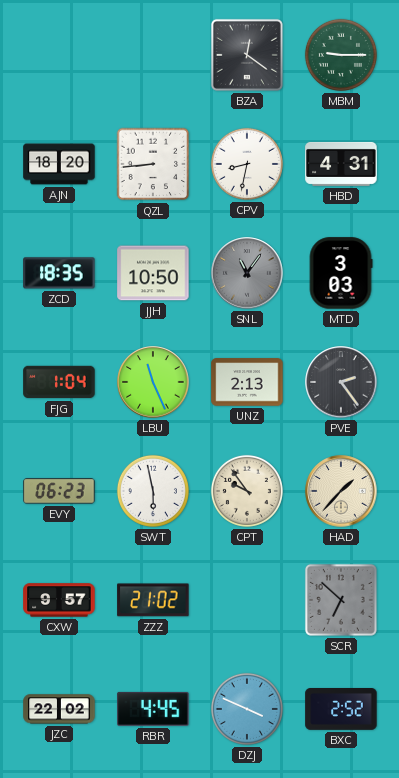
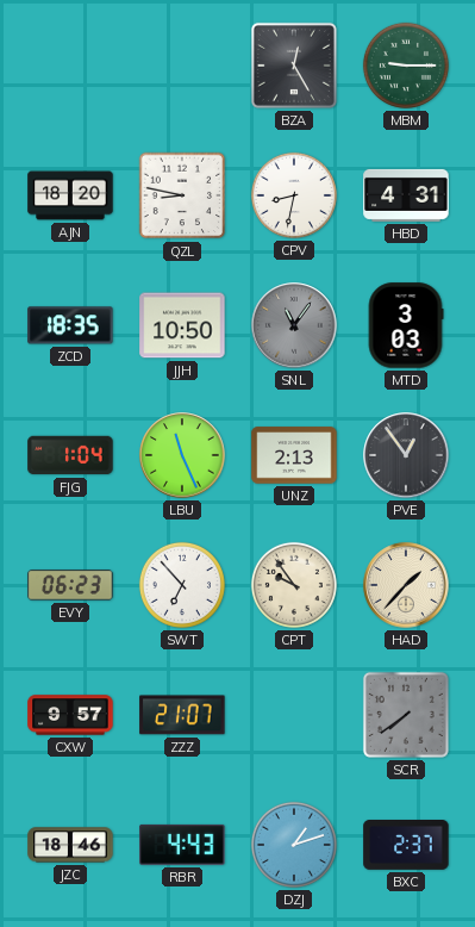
BZA: 12:21 -> 12:25 (294, 66)
QZL: 8:44 -> 8:47 (182, 195)
PVE: 2:24 -> 12:54 (406, 455)
SWT: 5:58 -> 6:53 (182, 585)
ZZZ: 21:02 -> 21:07 (182, 715)
SCR: 6:52 -> 7:39 (406, 715)
JZC: 22:02 -> 18:46 (70, 845)
RBR: 4:45 -> 4:43 (182, 845)
DZJ: 3:49 -> 1:12 (294, 845)
BXC: 2:52 -> 2:37 (406, 846)
